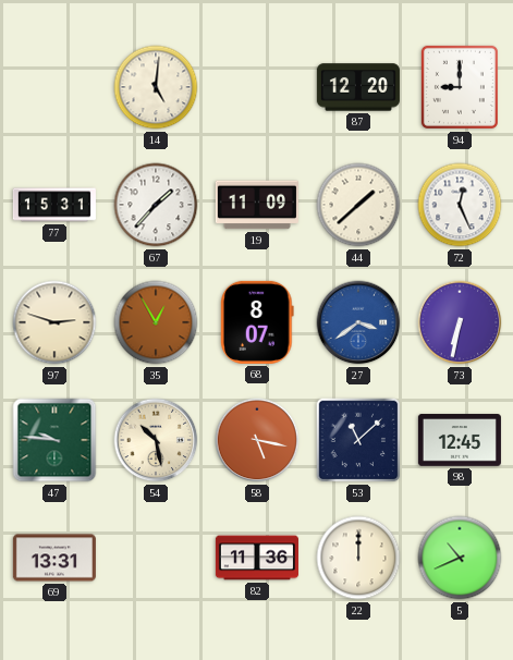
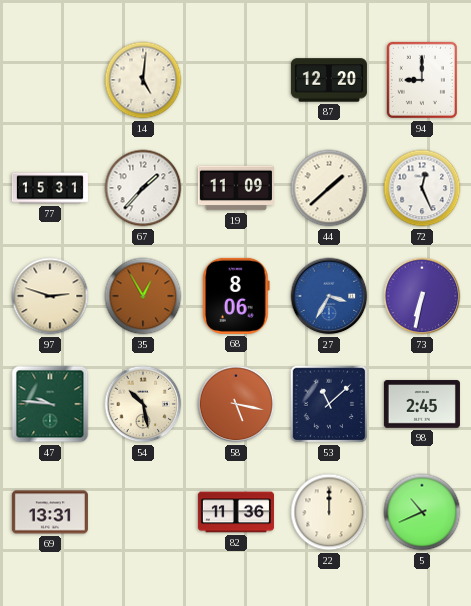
68: 8:07 -> 8:06 (236, 296)
27: 3:39 -> 3:35 (329, 296)
98: 12:45 -> 2:45 (422, 404)
